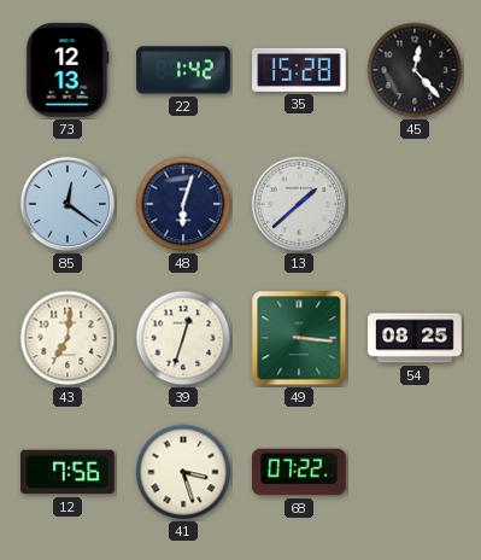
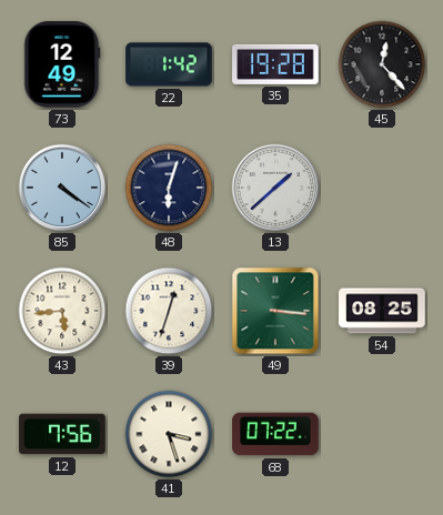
73: 12:13 -> 12:49 (62, 64)
35: 15:28 -> 19:28 (275, 64)
85: 12:21 -> 4:21 (62, 188)
43: 7:01 -> 5:44 (62, 311)
